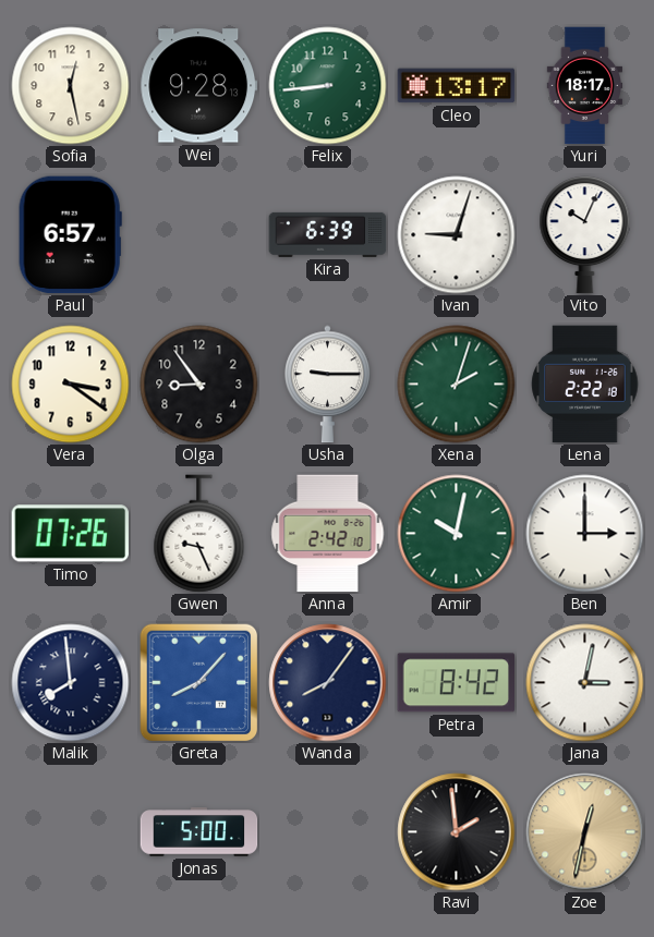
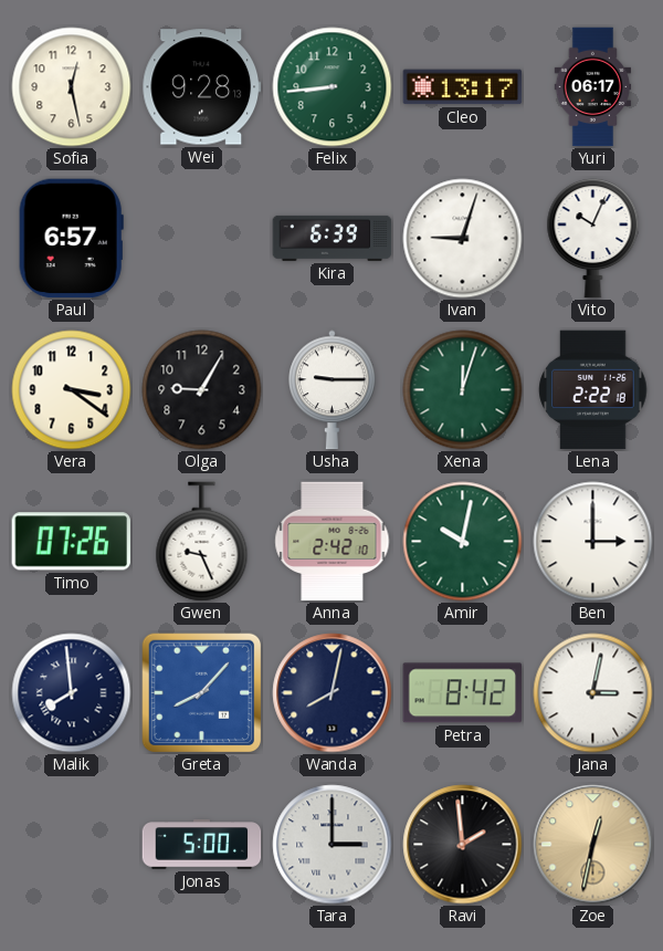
Yuri: 18:17 -> 06:17 (593, 87)
Olga: 8:54 -> 9:05 (202, 390)
Xena: 2:03 -> 12:03 (463, 390)
Wanda: 8:06 -> 8:02 (333, 693)
Tara: none -> 3:00 (333, 845)
